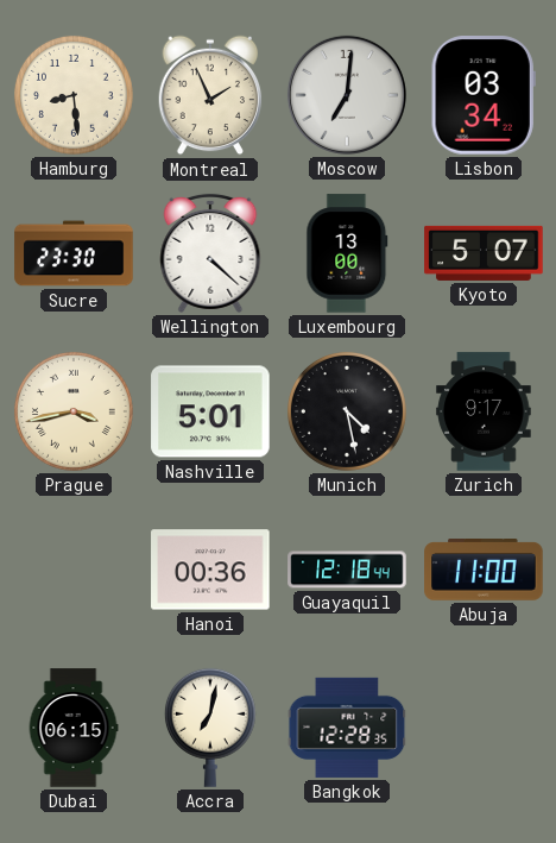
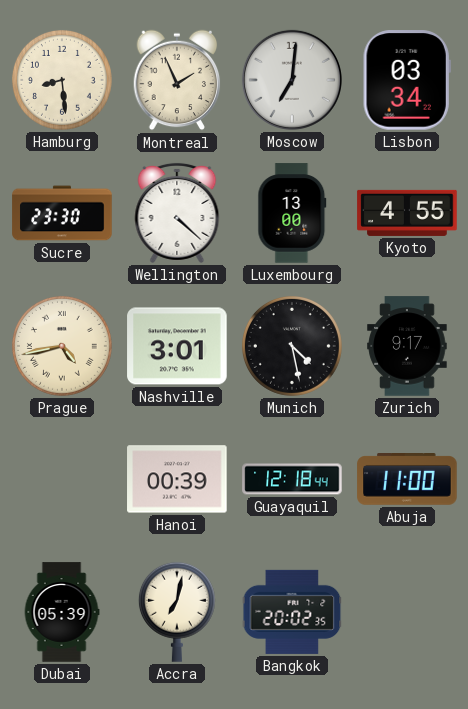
Kyoto: 5:07 -> 4:55 (407, 213)
Prague: 3:43 -> 4:43 (62, 346)
Nashville: 5:01 -> 3:01 (177, 346)
Hanoi: 00:36 -> 00:39 (177, 479)
Dubai: 06:15 -> 05:39 (62, 612)
Bangkok: 12:28 -> 20:02 (292, 612)
